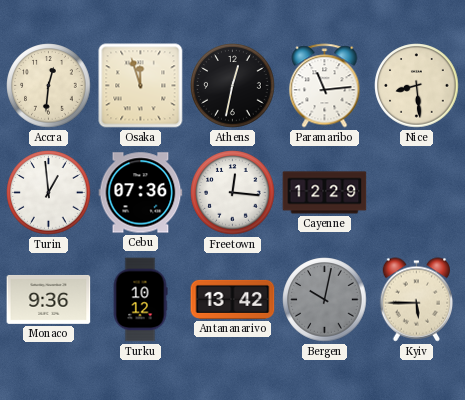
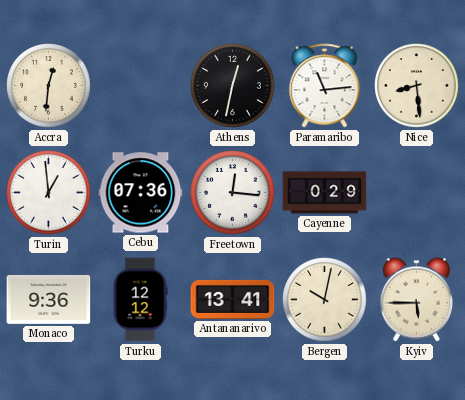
Osaka: 11:57 -> none (141, 86)
Cayenne: 12:29 -> 0:29 (325, 193)
Turku: 10:12 -> 12:12 (140, 300)
Antananarivo: 13:42 -> 13:41 (233, 299)
Bergen dial: grey -> cream (325, 300)
